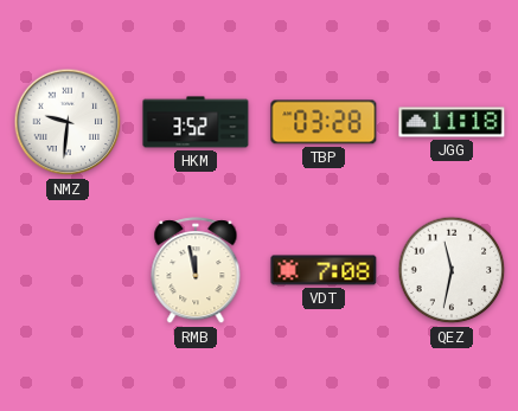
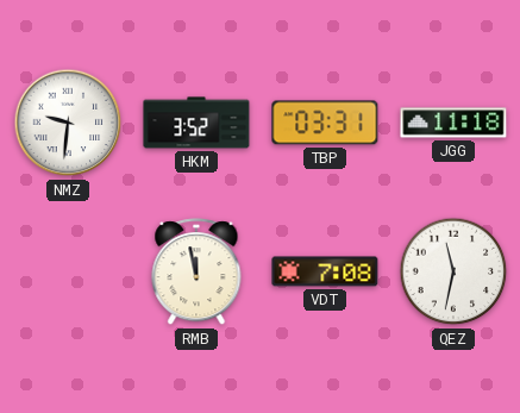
TBP: 03:28 -> 03:31 (325, 123)
